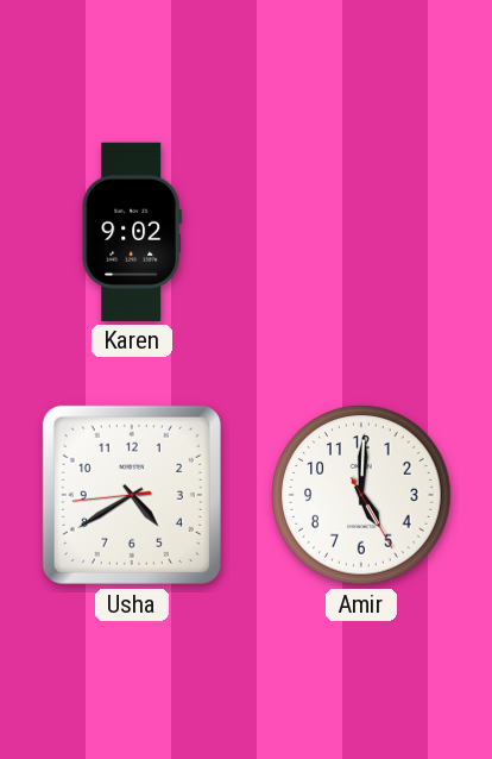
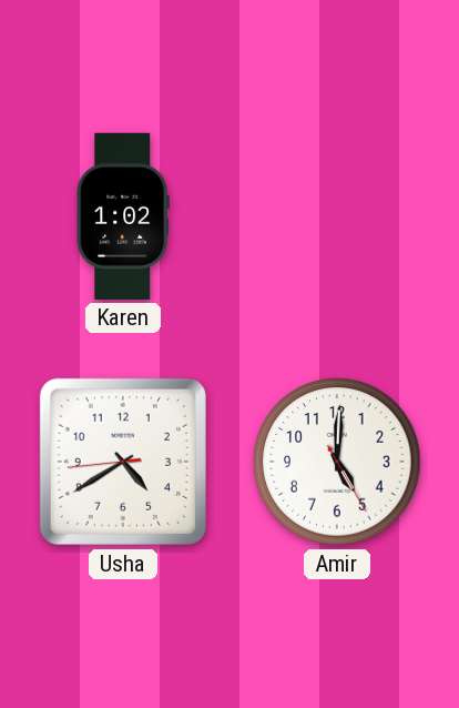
Karen: 9:02 -> 1:02 (123, 216)
